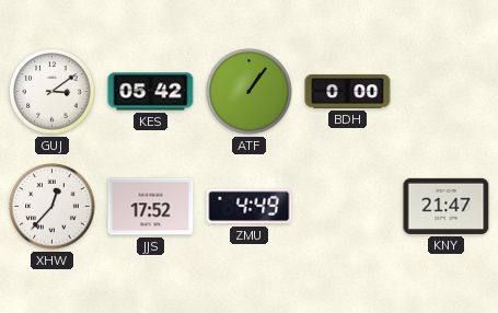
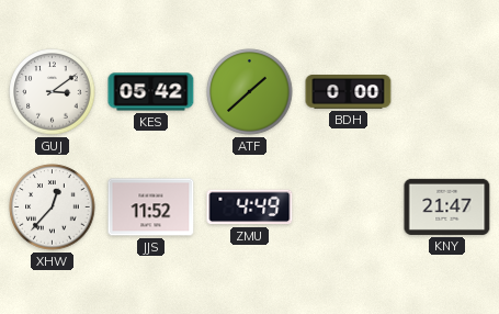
ATF: 1:06 -> 1:38 (250, 92)
JJS: 17:52 -> 11:52 (151, 208)
